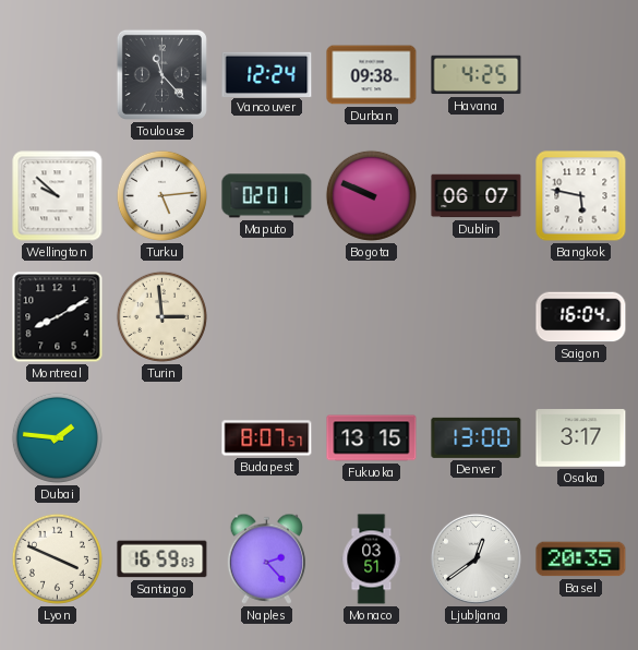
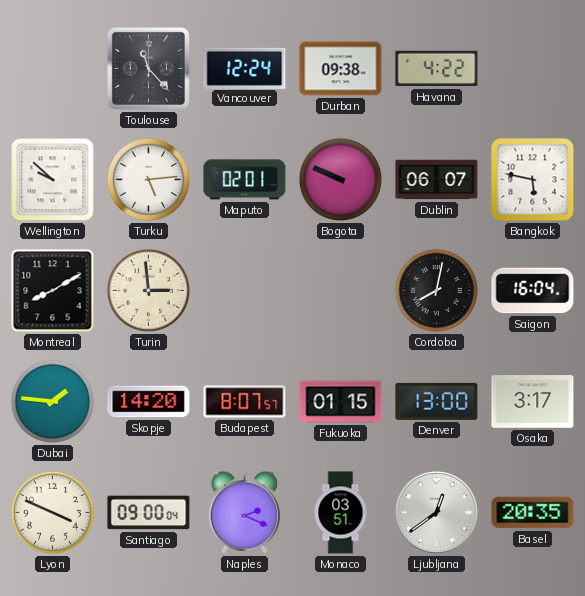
Havana: 4:25 -> 4:22 (437, 69)
Cordoba: none -> 8:02 (436, 290)
Skopje: none -> 14:20 (149, 402)
Fukuoka: 13:15 -> 01:15 (341, 402)
Santiago: 16:59 -> 09:00 (149, 513)
Naples: 2:23 -> 2:19 (245, 512)
